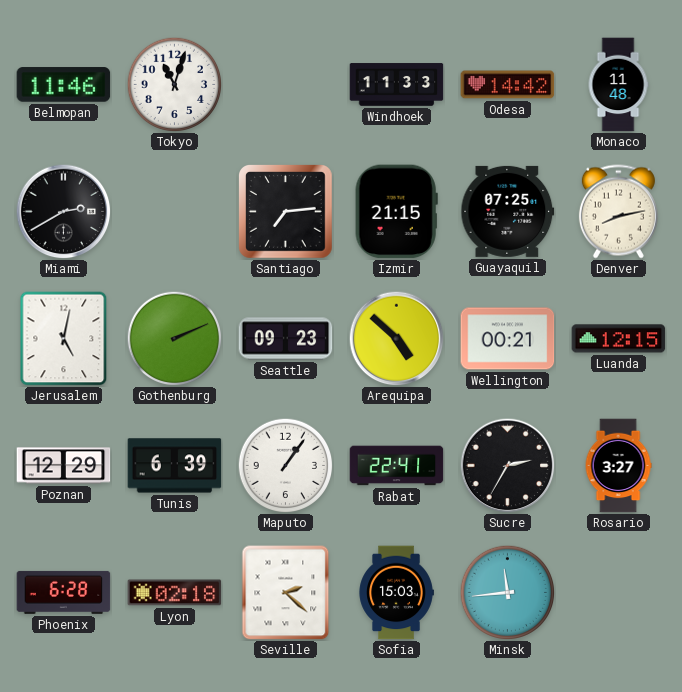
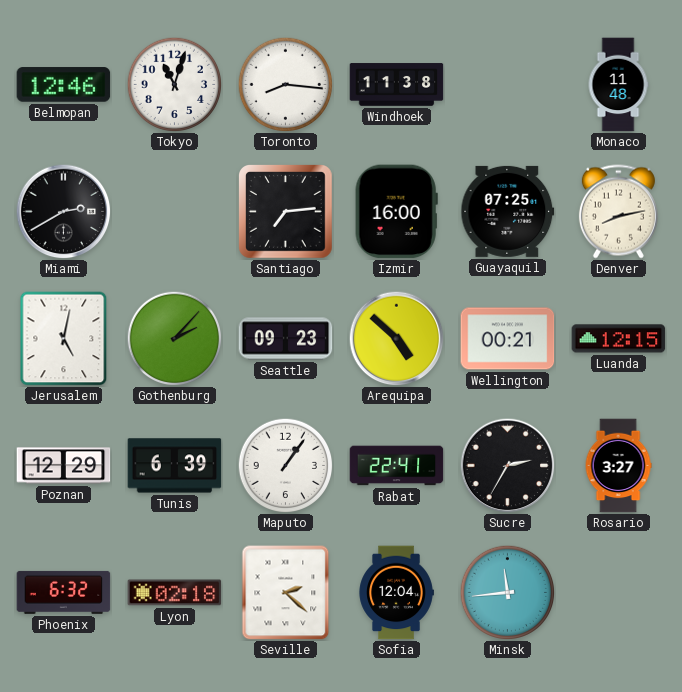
Belmopan: 11:46 -> 12:46 (64, 85)
Toronto: none -> 8:16 (285, 84)
Windhoek: 11:33 -> 11:38 (397, 85)
Odesa: 14:42 -> none (508, 85)
Izmir: 21:15 -> 16:00 (396, 212)
Gothenburg: 2:11 -> 2:07 (174, 338)
Phoenix: 6:28 -> 6:32 (64, 592)
Sofia: 15:03 -> 12:04 (396, 593)
